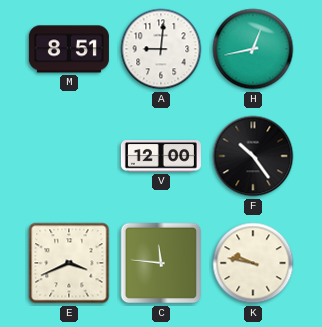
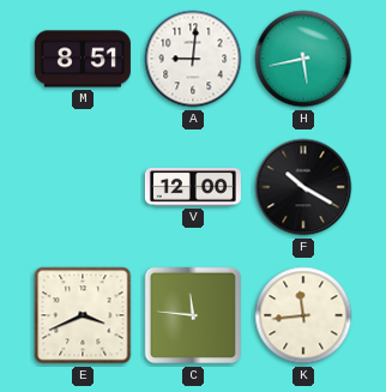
H: 12:43 -> 5:43 (303, 59)
F: 10:24 -> 10:20 (303, 187)
K: 9:47 -> 11:44 (303, 315)
